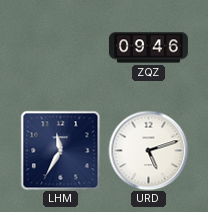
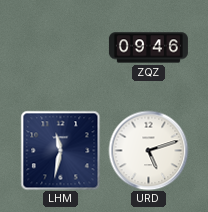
LHM: 11:35 -> 11:32 (60, 150)
